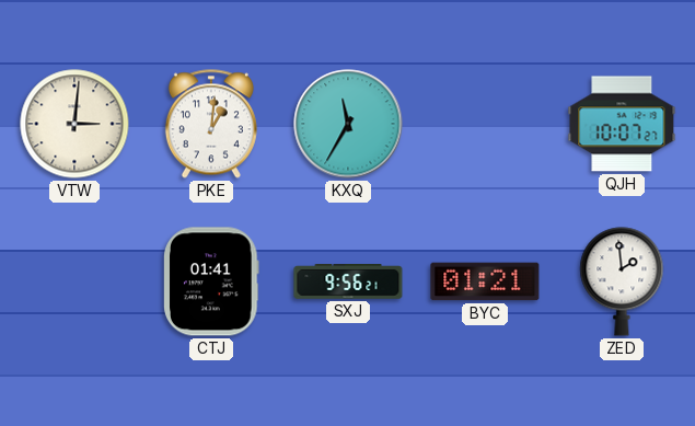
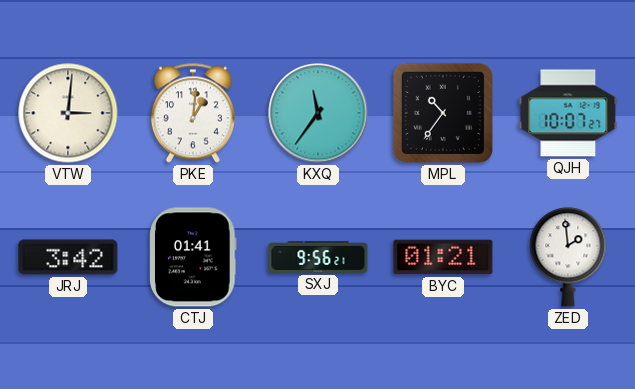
KXQ: 11:35 -> 11:36 (318, 113)
MPL: none -> 10:36 (443, 113)
JRJ: none -> 3:42 (68, 257)
